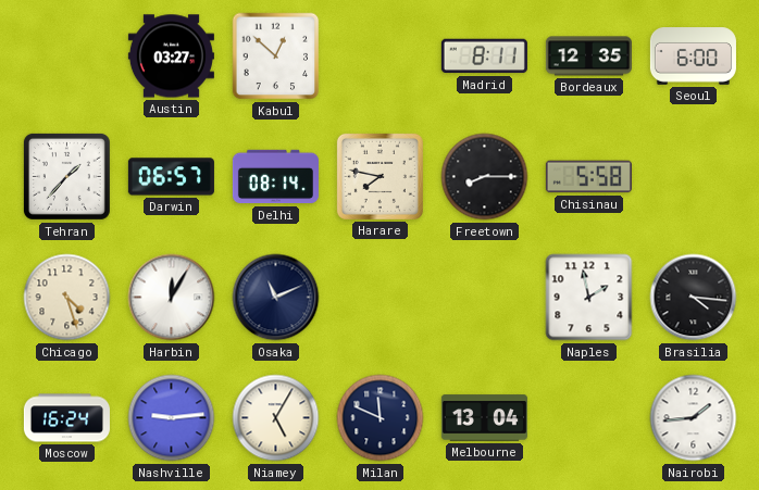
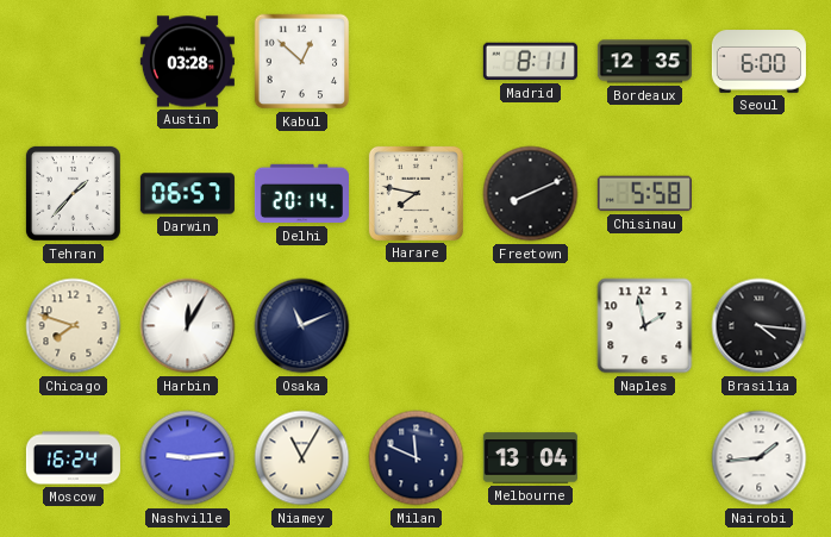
Austin: 03:27 -> 03:28 (187, 62)
Delhi: 08:14 -> 20:14 (301, 194)
Freetown: 8:15 -> 8:11 (531, 194)
Chicago: 4:27 -> 7:48 (74, 326)
Niamey: 5:05 -> 11:05 (302, 458)
